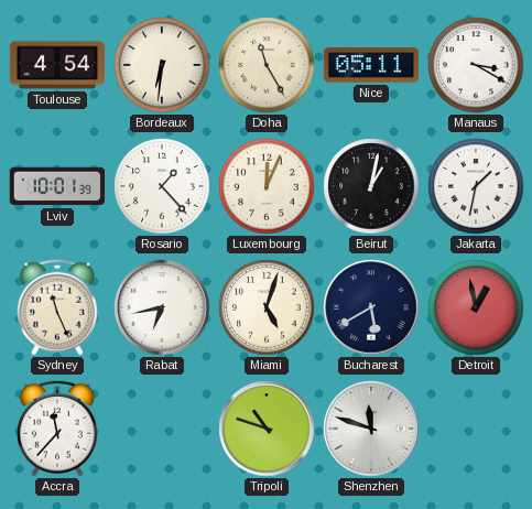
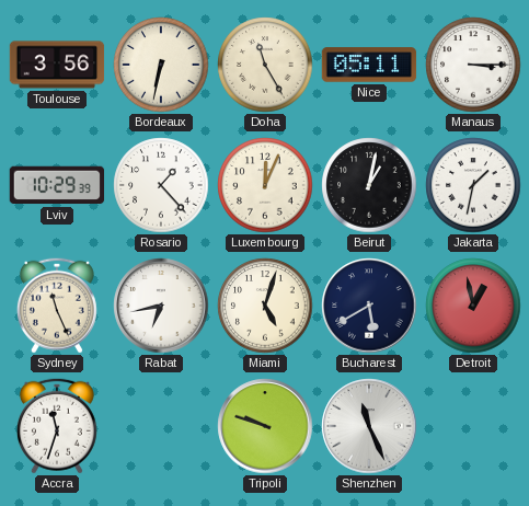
Toulouse: 4:54 -> 3:56 (57, 65)
Bordeaux: 6:31 -> 6:32 (161, 65)
Manaus: 3:20 -> 3:15 (473, 65)
Lviv: 10:01 -> 10:29 (57, 185)
Accra: 11:37 -> 11:33 (57, 426)
Tripoli: 10:48 -> 9:48 (265, 426)
Shenzhen: 11:48 -> 11:26 (369, 426)
